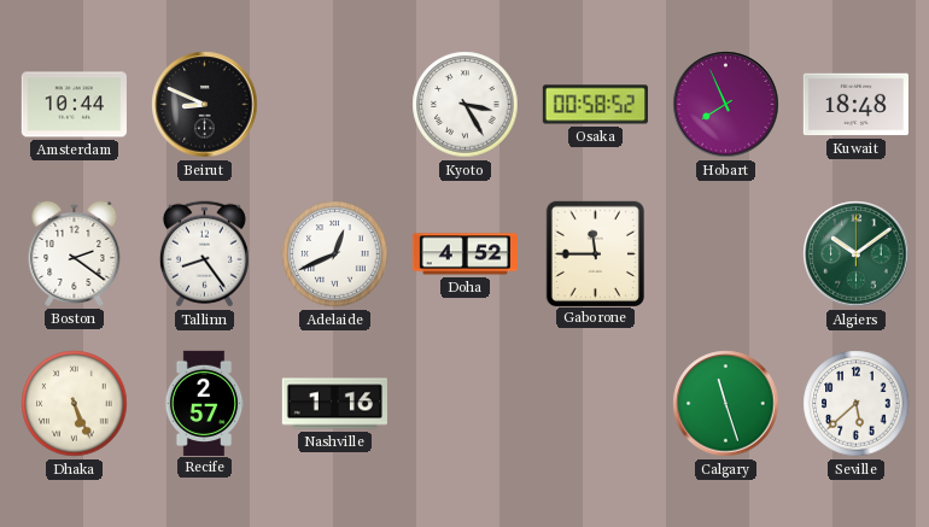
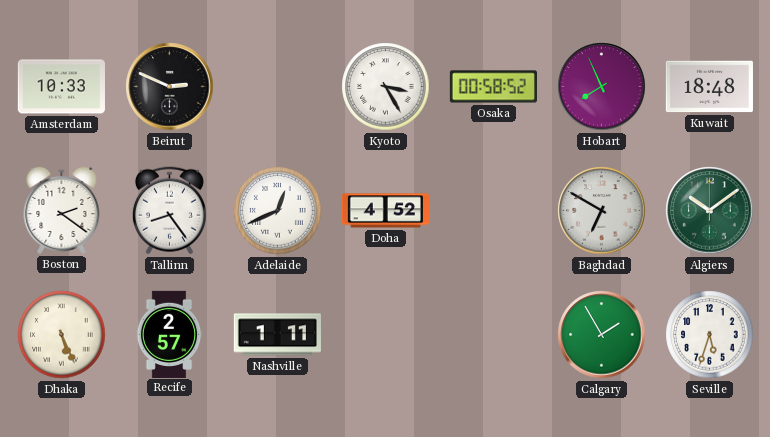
Amsterdam: 10:44 -> 10:33 (61, 87)
Beirut: 8:49 -> 2:49 (170, 87)
Gaborone: 11:45 -> none (595, 253)
Baghdad: none -> 6:50 (602, 211)
Nashville: 1:16 -> 1:11 (277, 335)
Calgary: 11:27 -> 1:55 (602, 335)
Seville: 5:38 -> 5:33 (710, 335)
